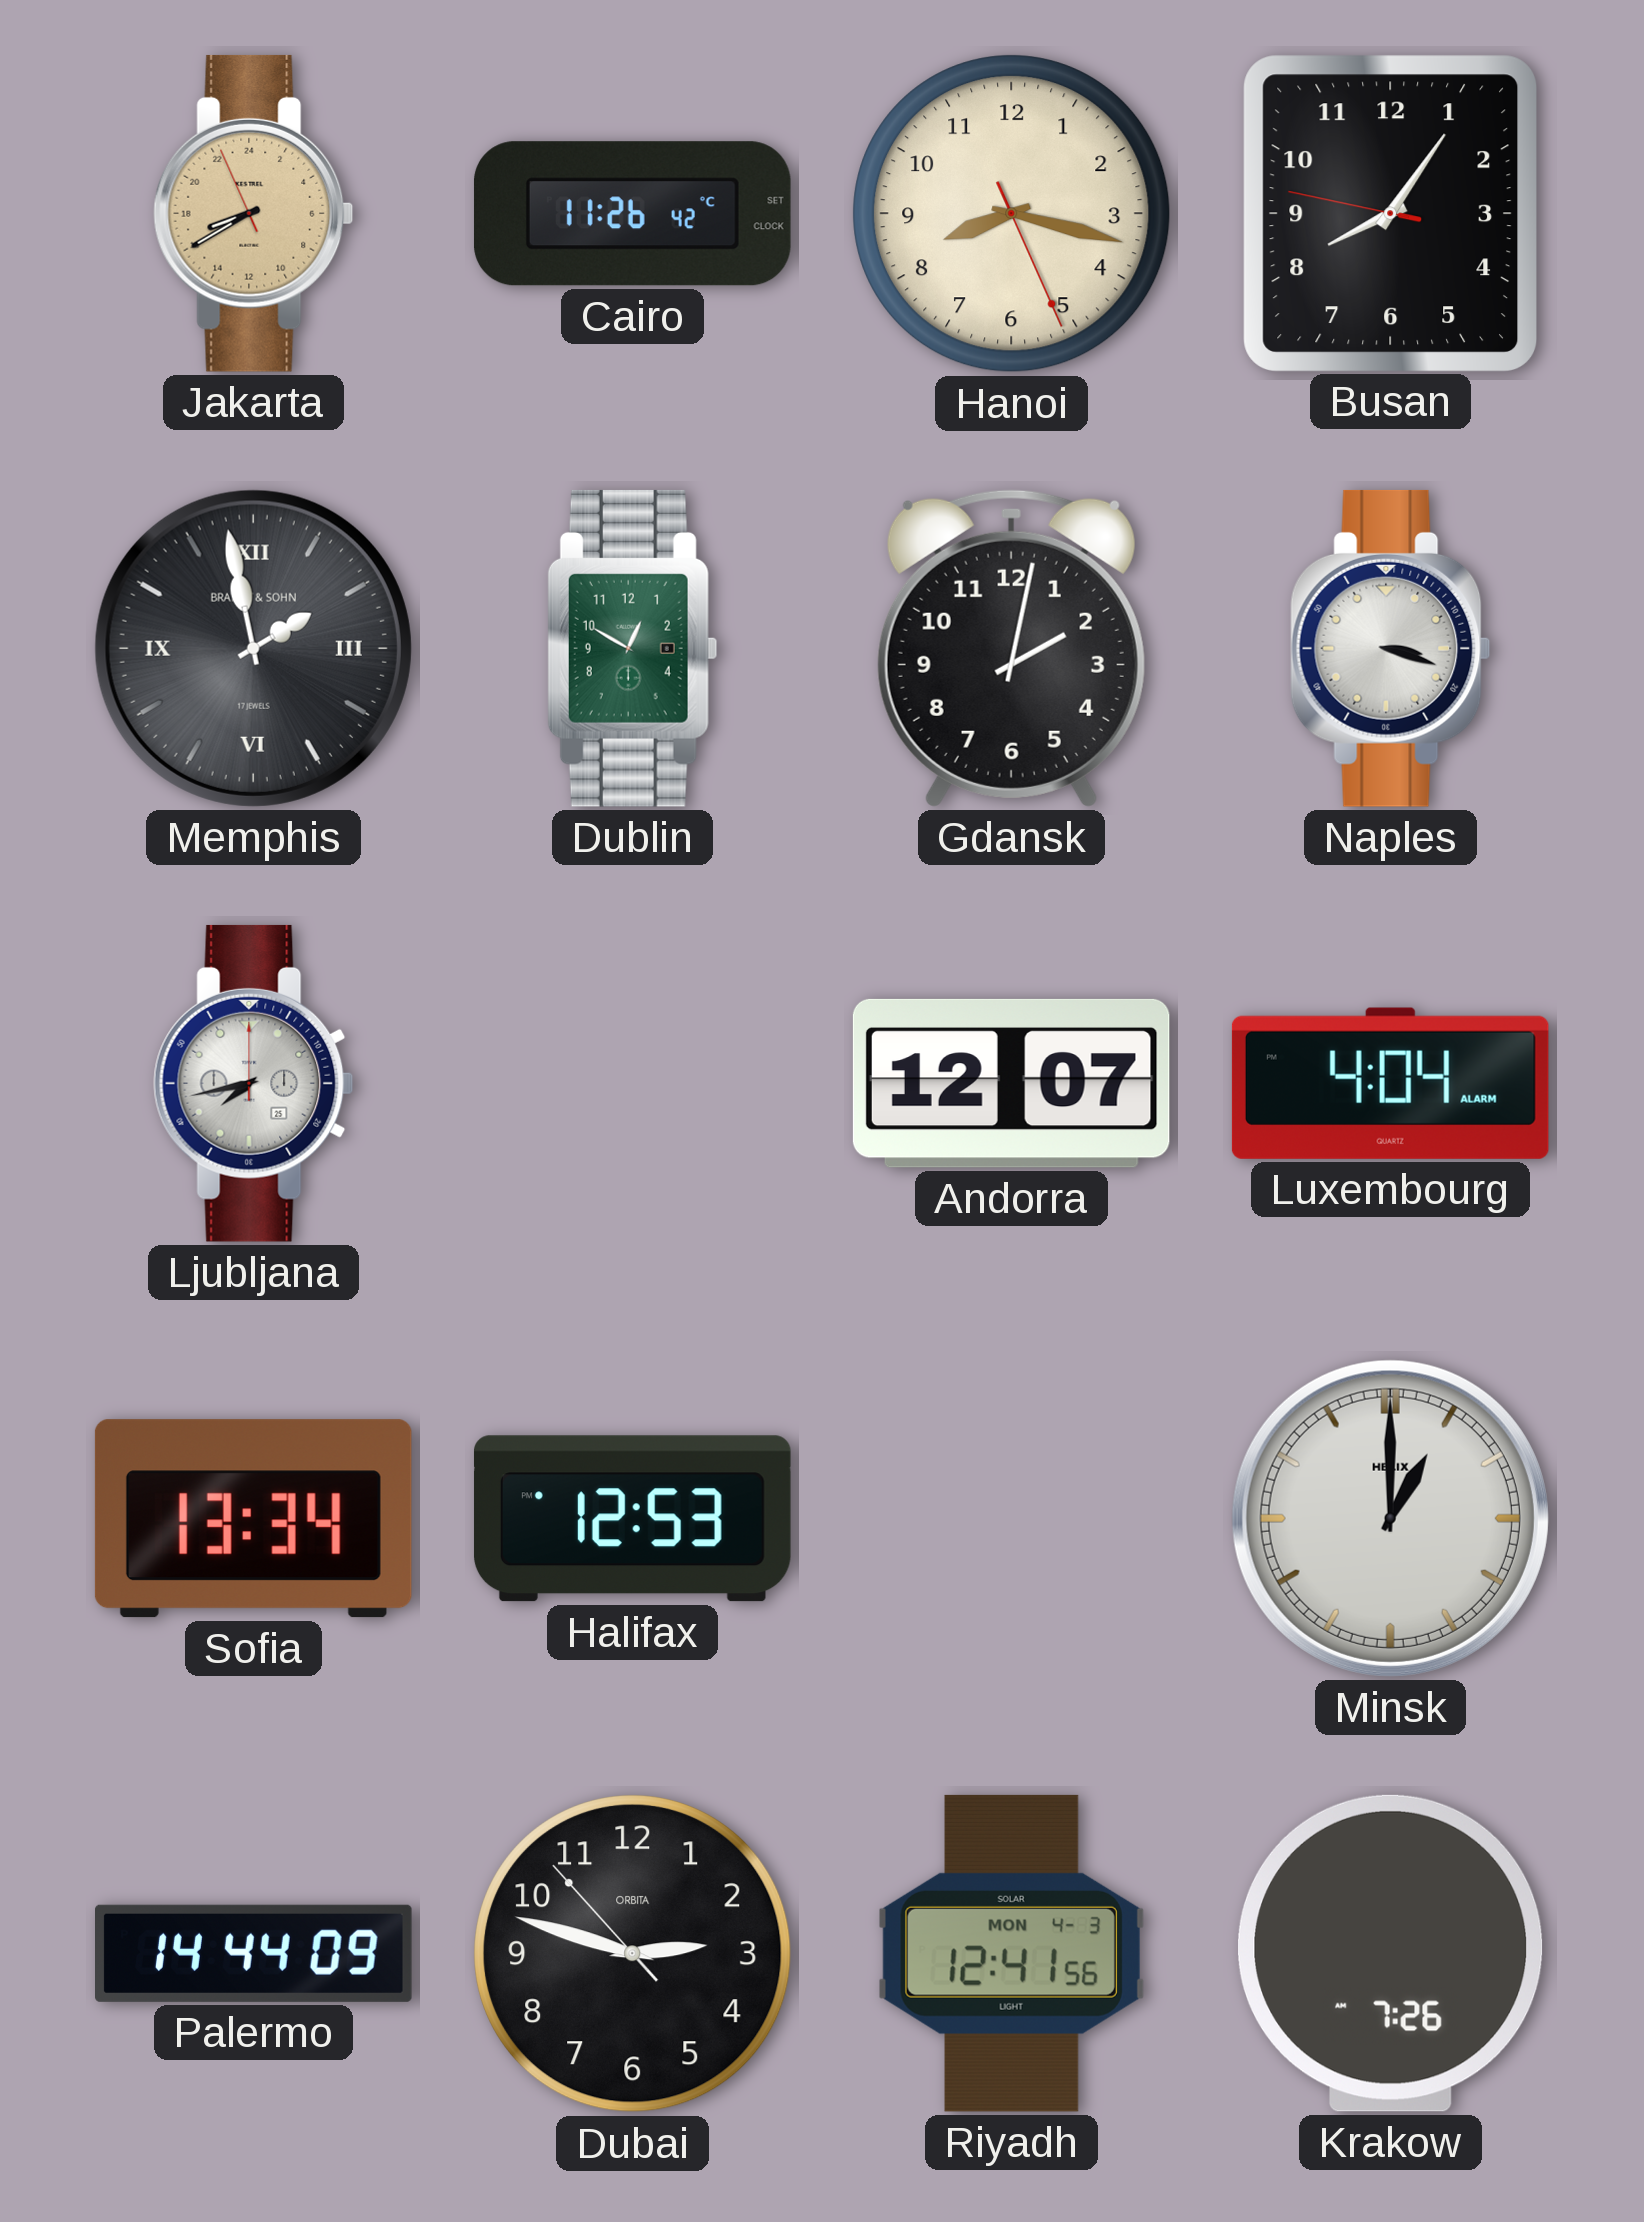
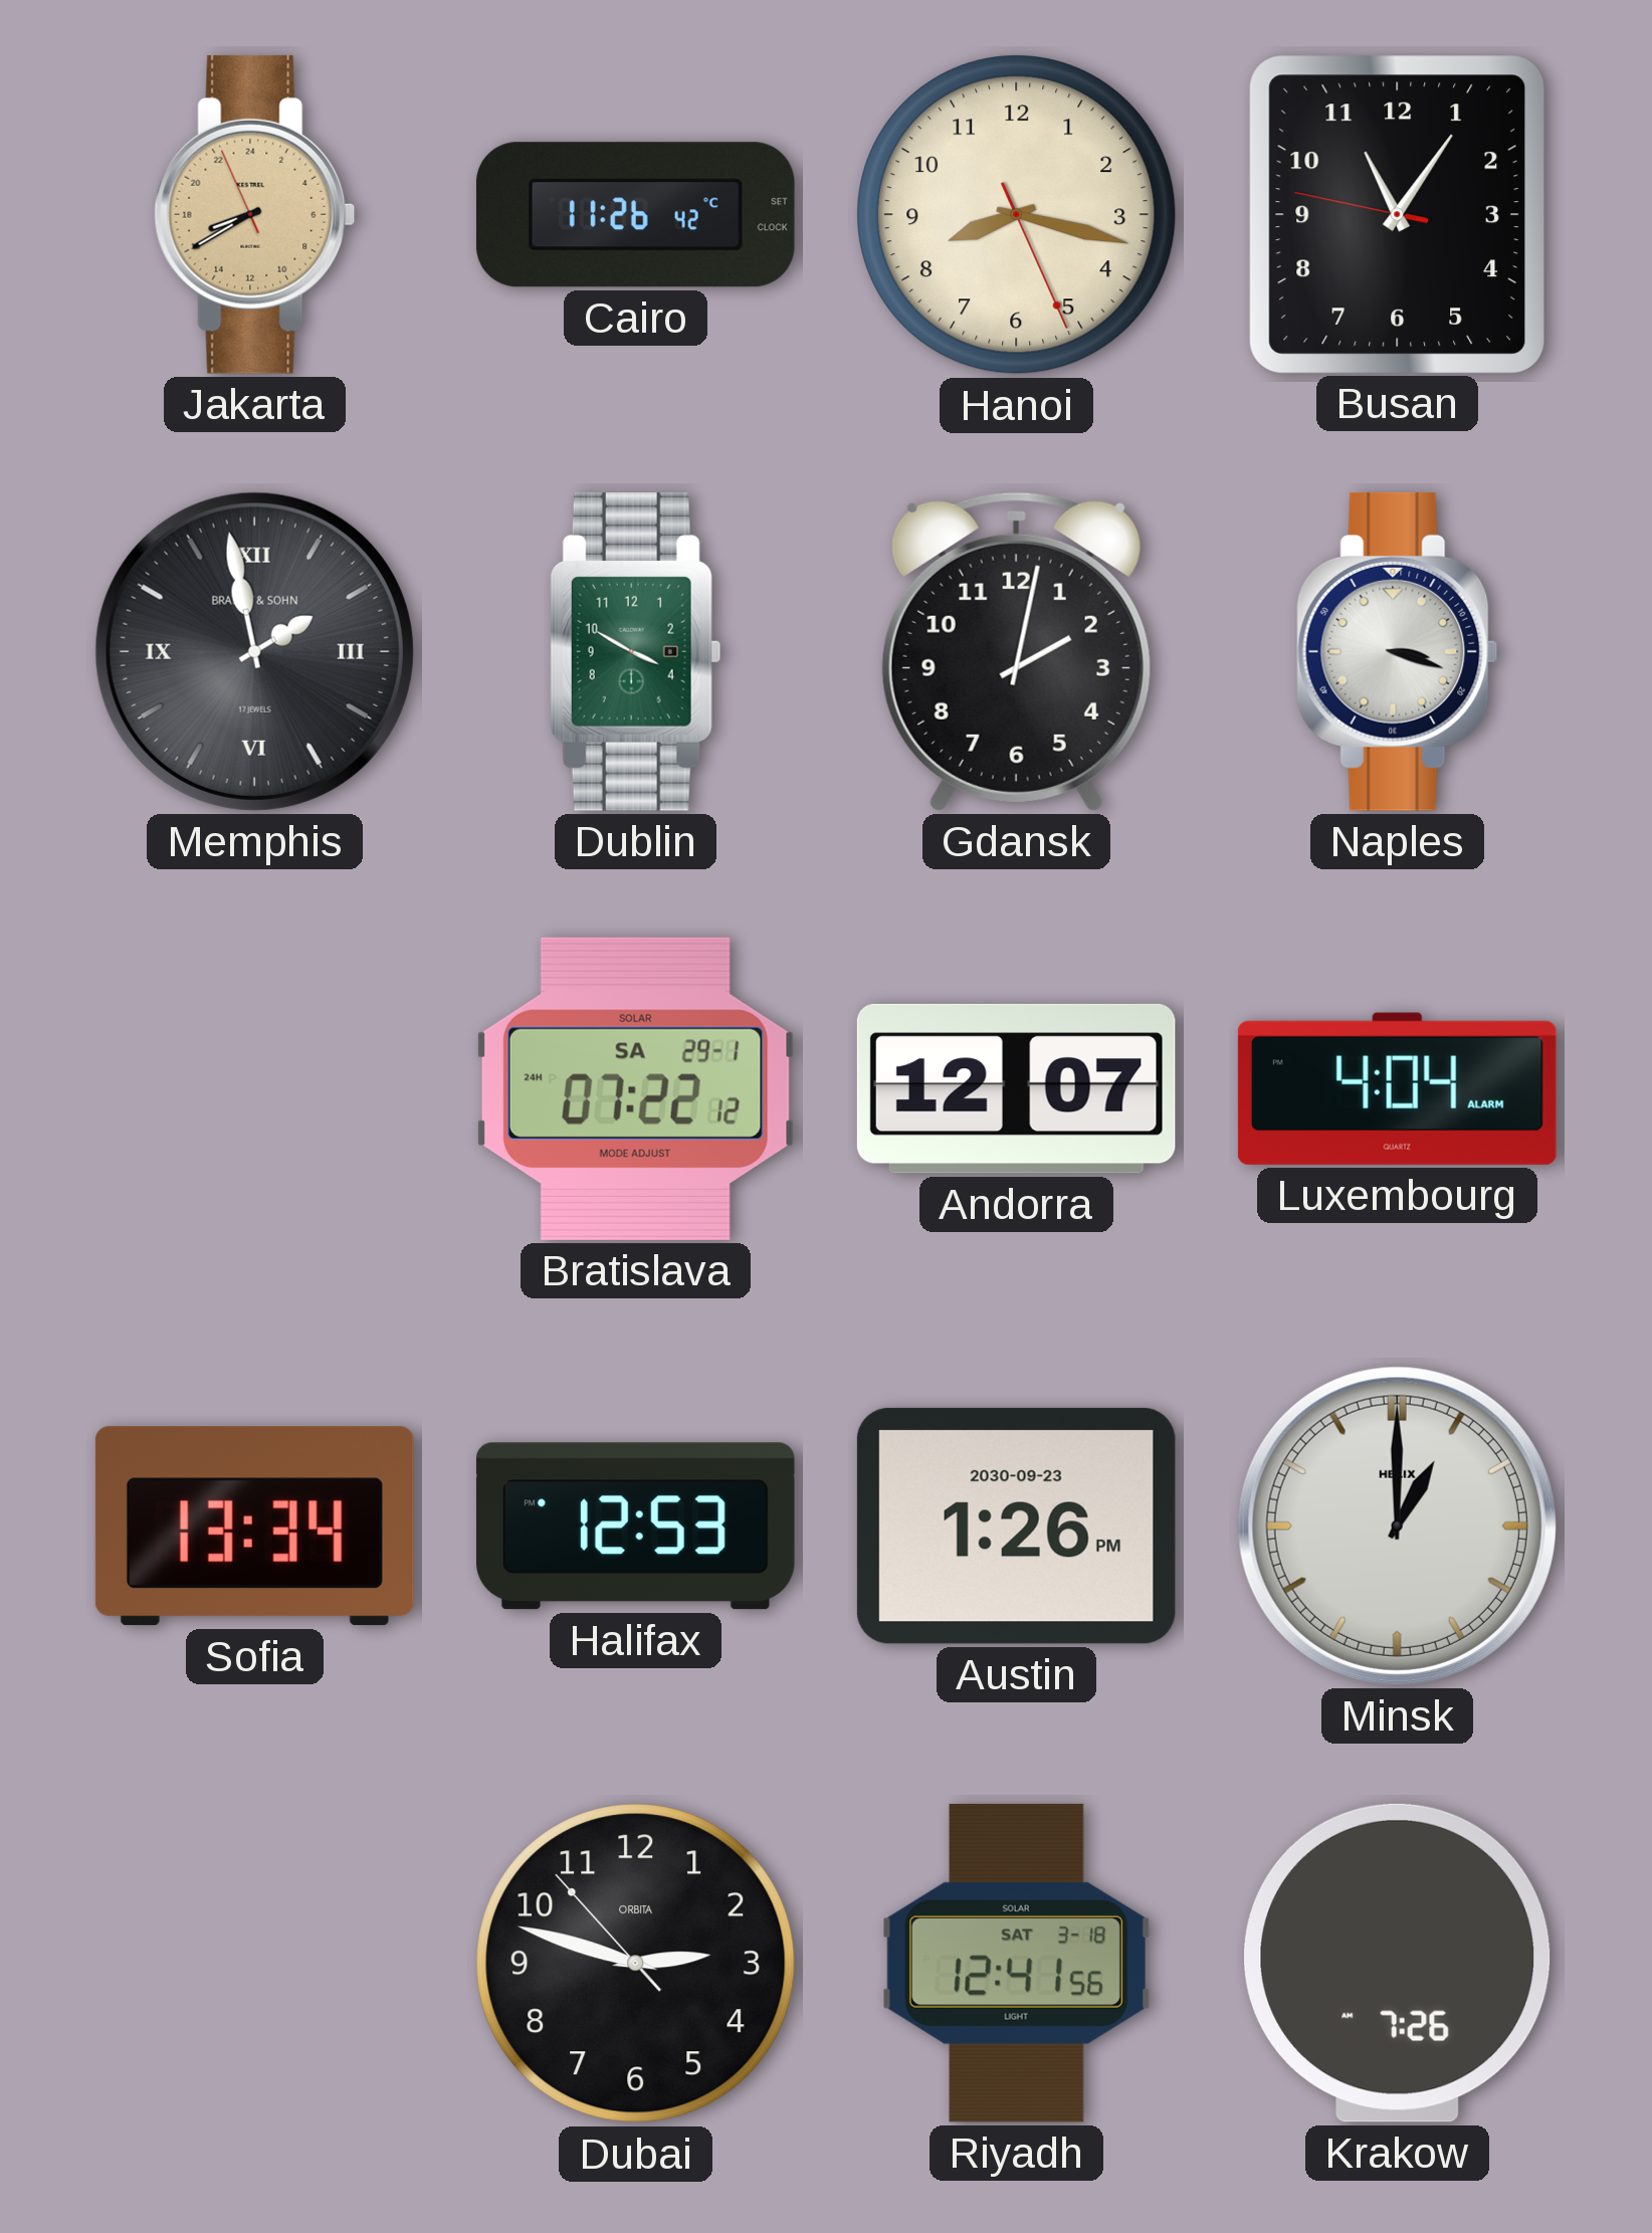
Busan: 8:05 -> 11:05 (1397, 214)
Dublin: 12:50 -> 3:50 (636, 651)
Ljubljana: 7:43 -> none (254, 1083)
Bratislava: none -> 07:22 (635, 1088)
Austin: none -> 1:26 (1016, 1526)
Palermo: 14:44 -> none (254, 1953)
Riyadh date: MON 4-3 -> SAT 3-18 (1016, 1963)
